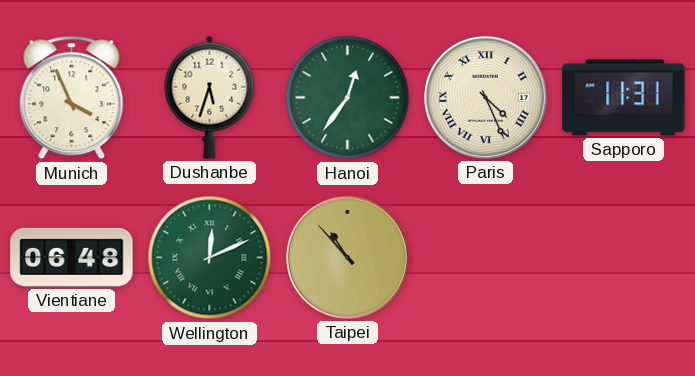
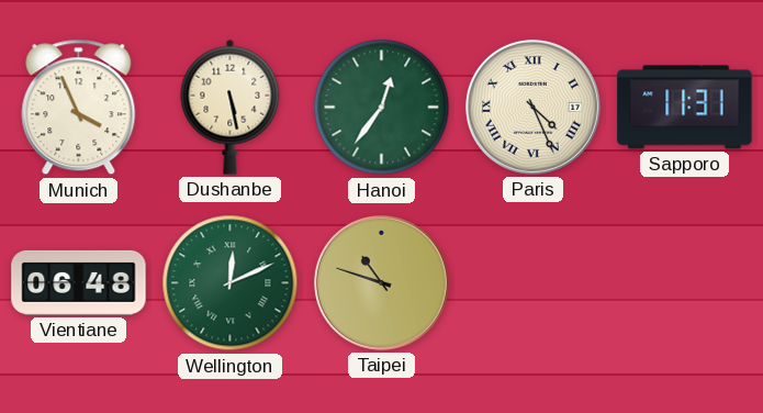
Dushanbe: 5:33 -> 5:28 (231, 107)
Taipei: 10:53 -> 10:48 (381, 282)
